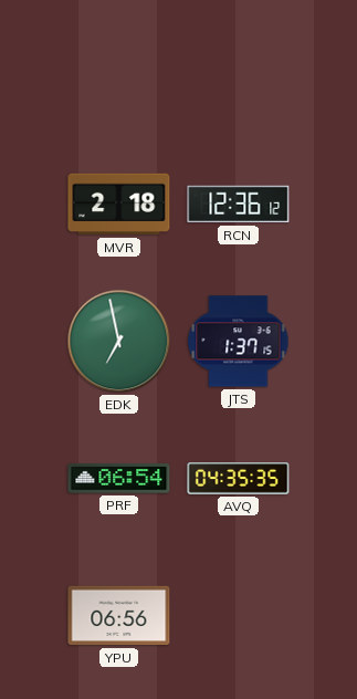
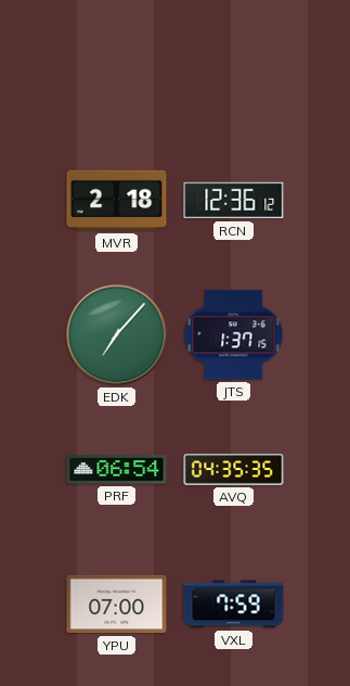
EDK: 6:58 -> 7:07 (117, 335)
YPU: 06:56 -> 07:00 (117, 605)
VXL: none -> 7:59 (234, 605)
